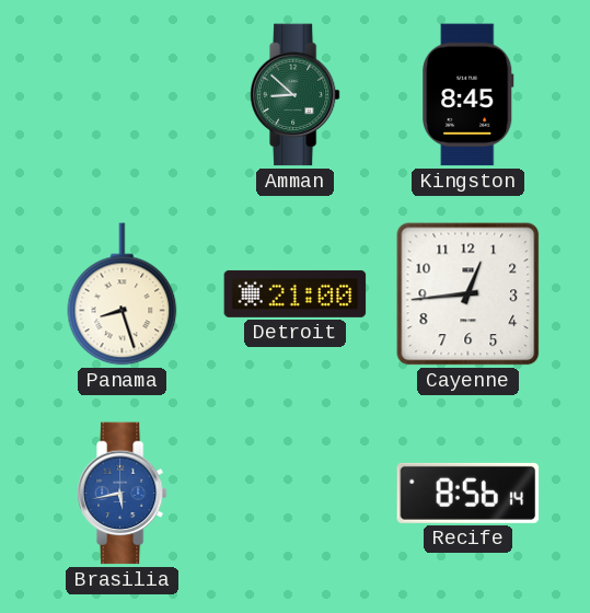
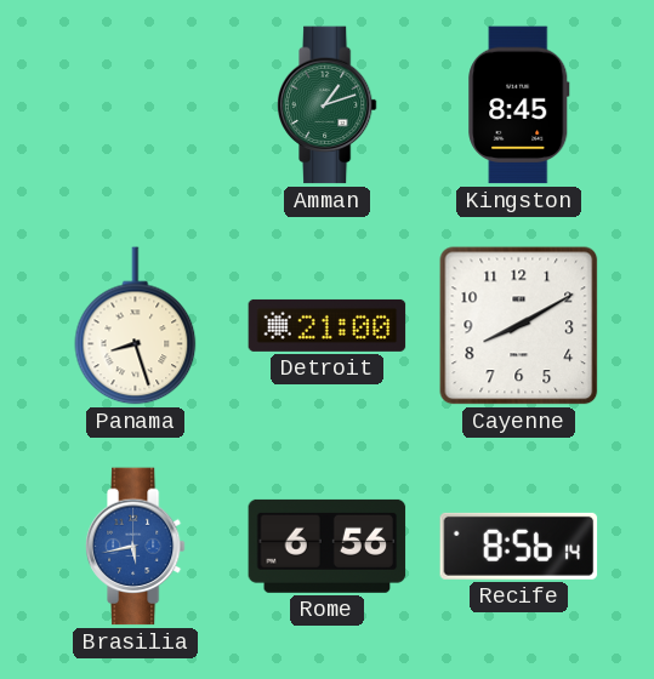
Amman: 8:52 -> 1:12 (326, 105)
Cayenne: 12:44 -> 8:10 (519, 326)
Rome: none -> 6:56 (328, 546)
